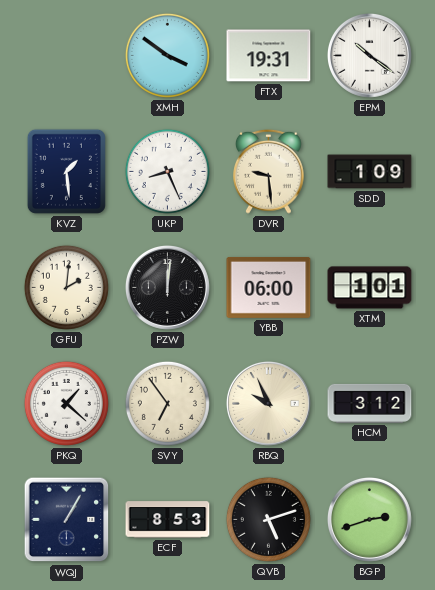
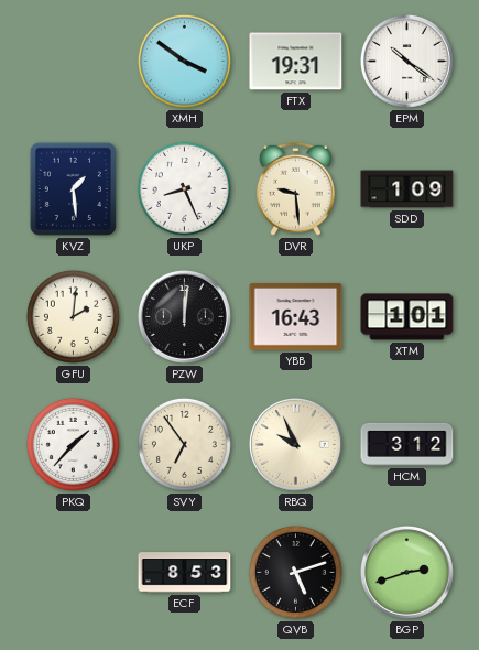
YBB: 06:00 -> 16:43 (296, 316)
PKQ: 1:22 -> 1:37 (73, 444)
WQJ: 1:05 -> none (67, 520)
